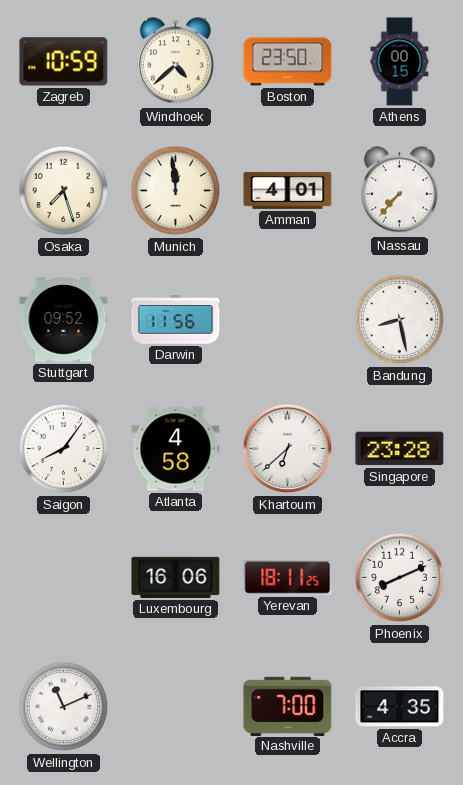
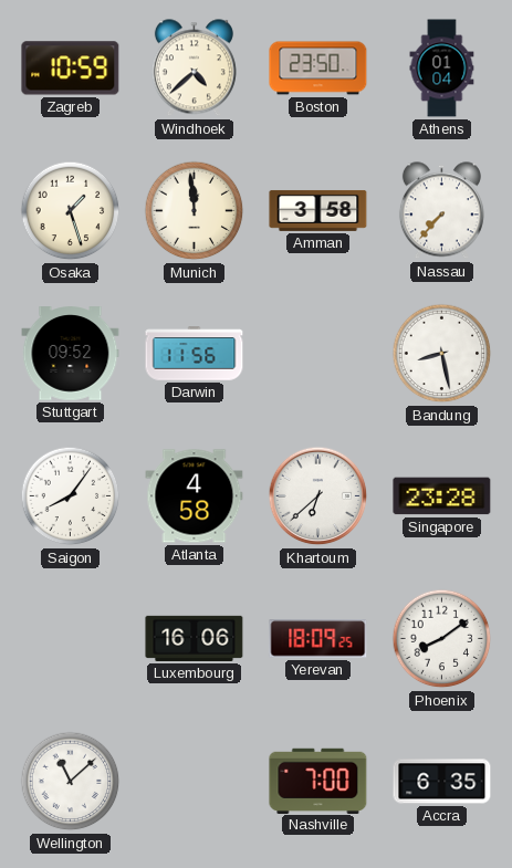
Athens: 00:15 -> 01:04 (442, 69)
Osaka: 7:27 -> 1:27 (71, 211)
Amman: 4:01 -> 3:58 (318, 210)
Yerevan: 18:11 -> 18:09 (318, 639)
Phoenix: 8:11 -> 8:09 (442, 639)
Wellington: 11:11 -> 11:08 (71, 782)
Accra: 4:35 -> 6:35 (442, 782)
